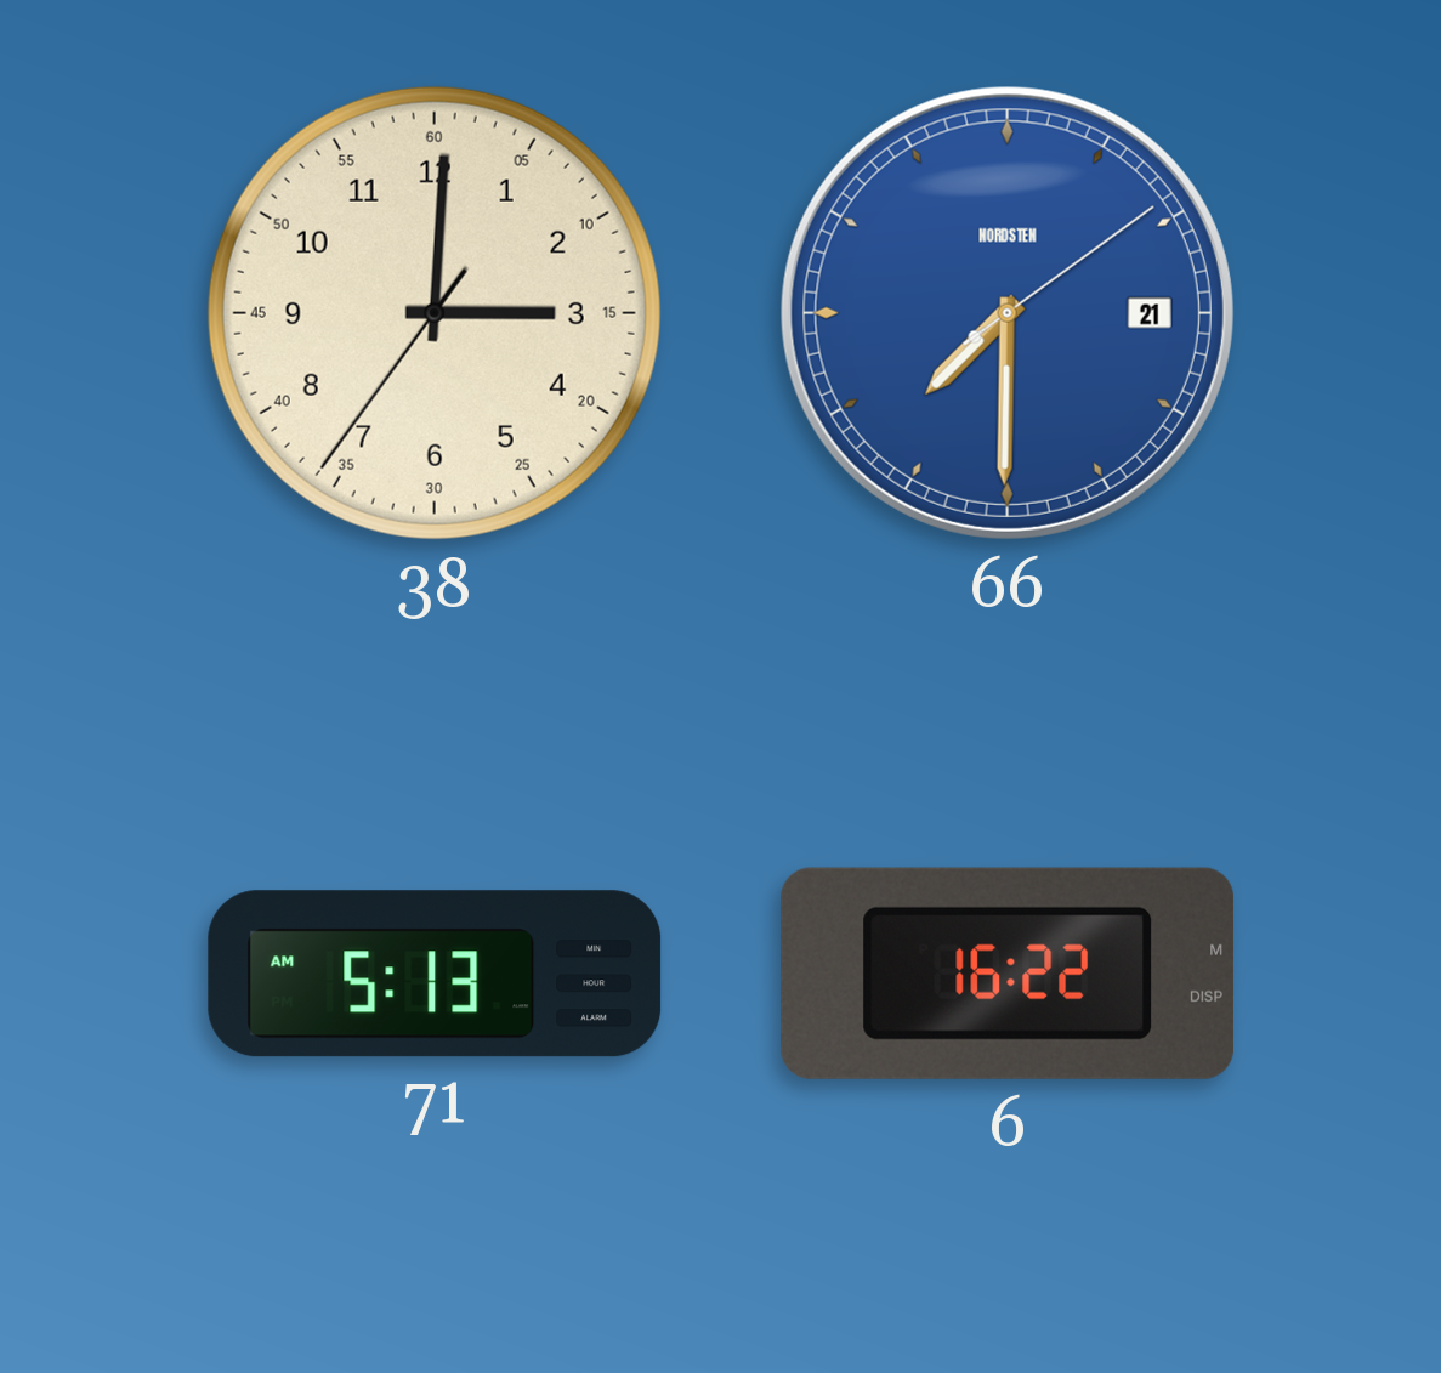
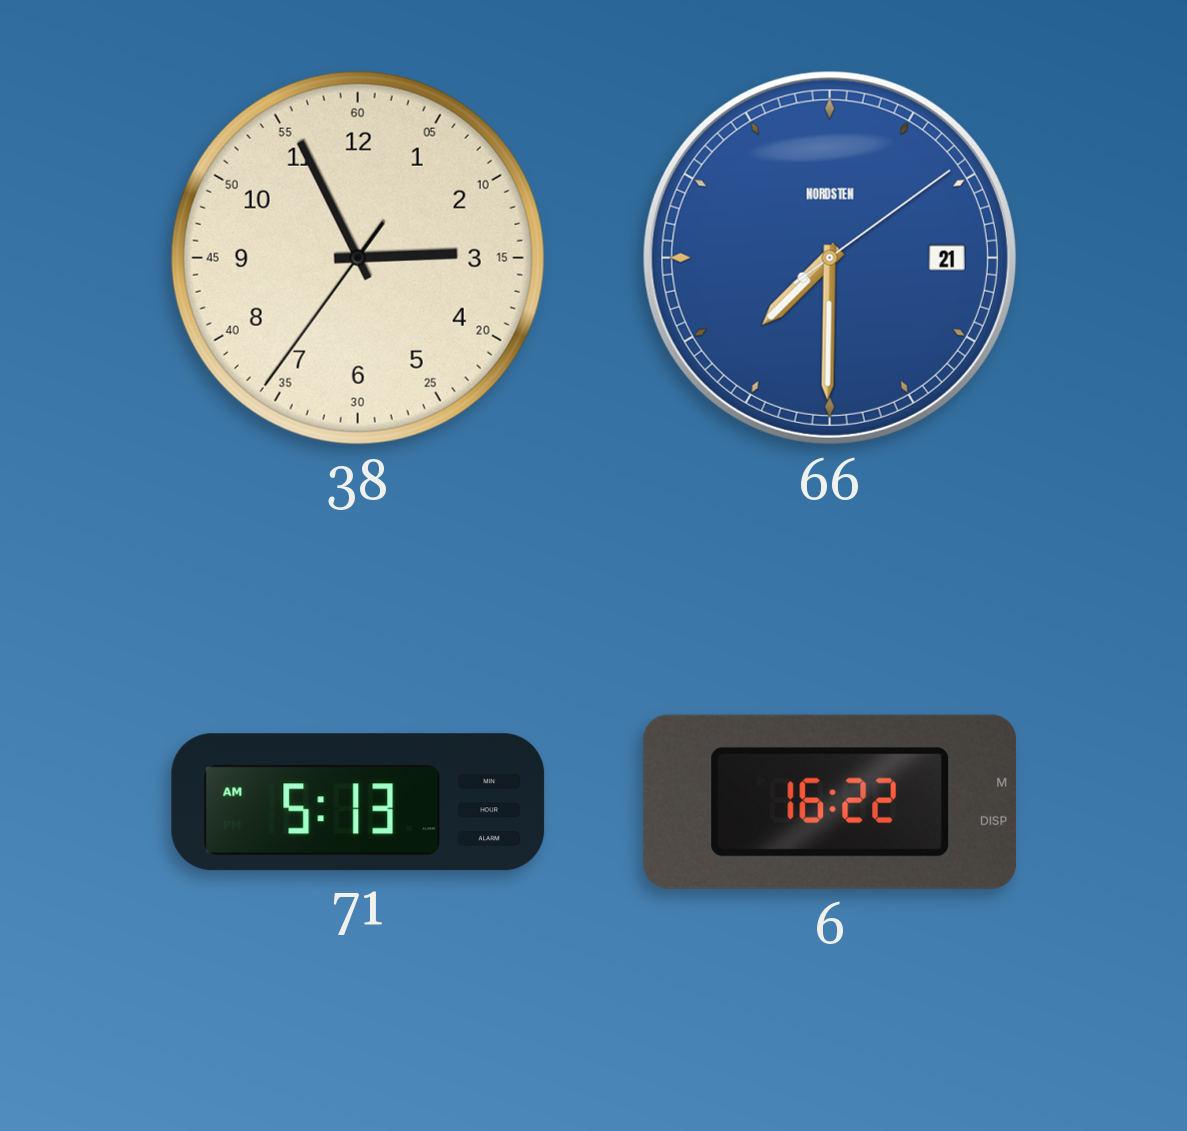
38: 3:00 -> 2:55 (358, 258)
